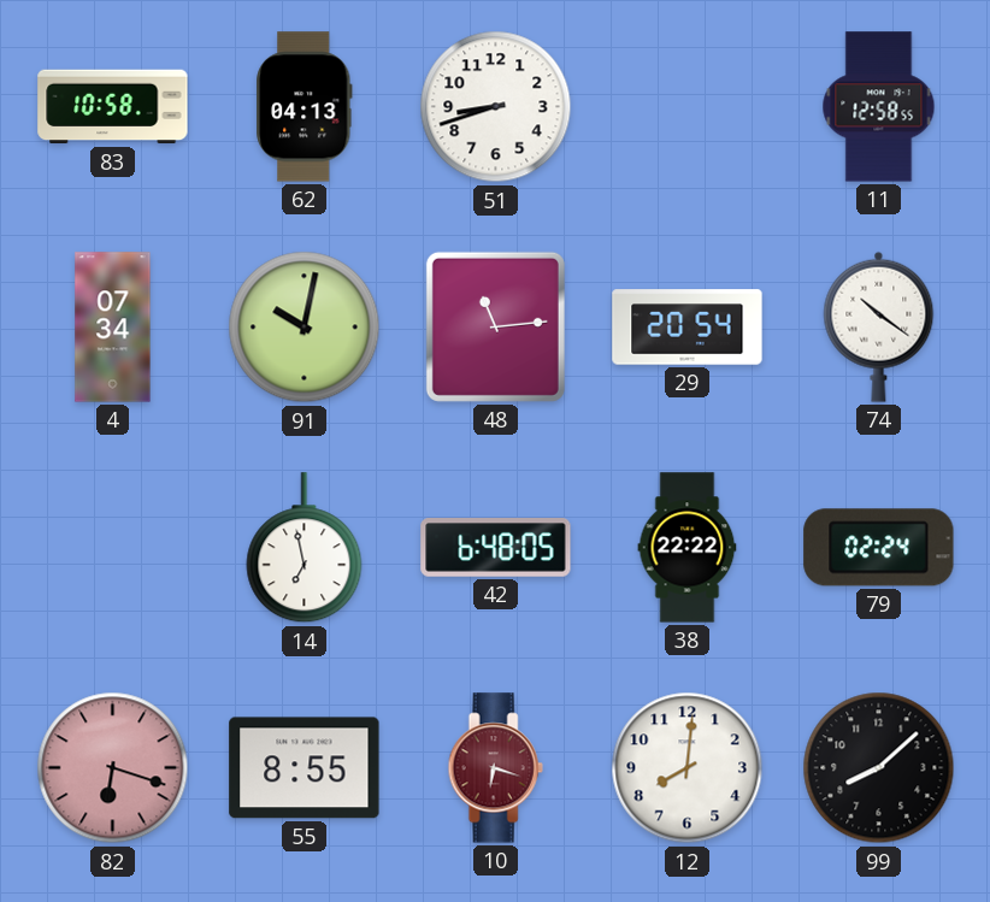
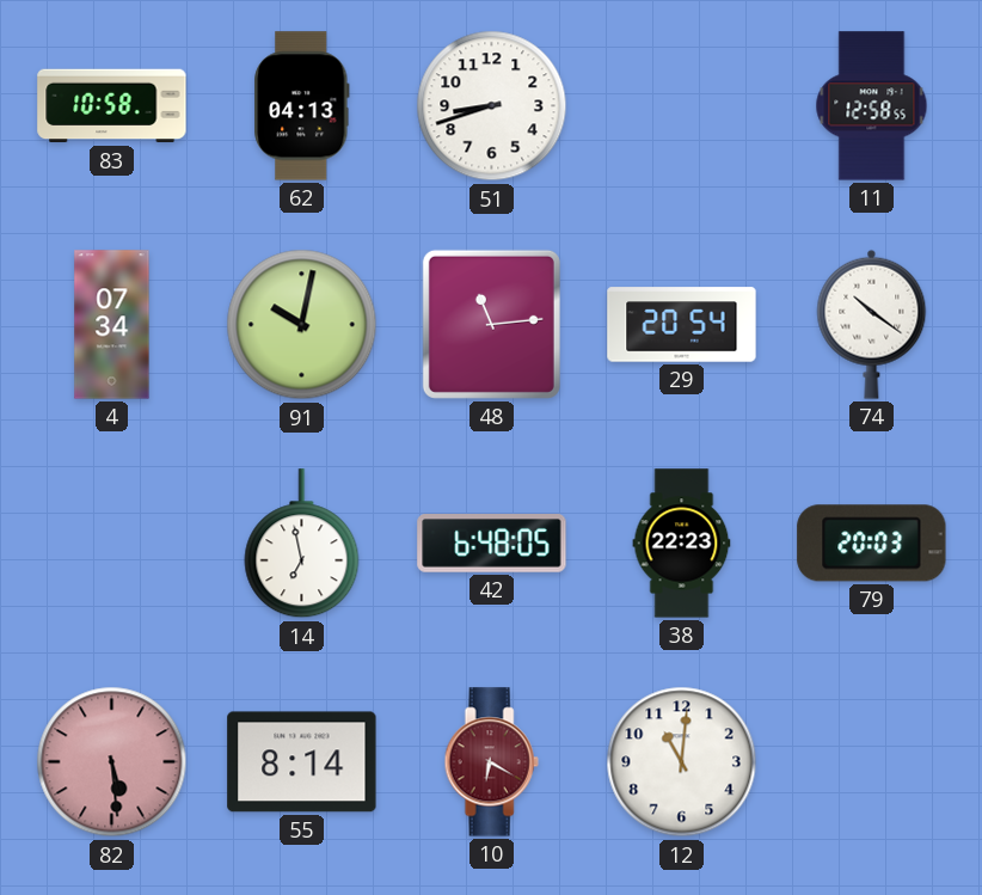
38: 22:22 -> 22:23 (682, 544)
79: 02:24 -> 20:03 (872, 544)
82: 6:18 -> 5:29 (112, 762)
55: 8:55 -> 8:14 (302, 762)
10: 6:18 -> 6:20 (491, 762)
12: 8:01 -> 11:01 (682, 762)
99: 8:08 -> none (879, 768)
